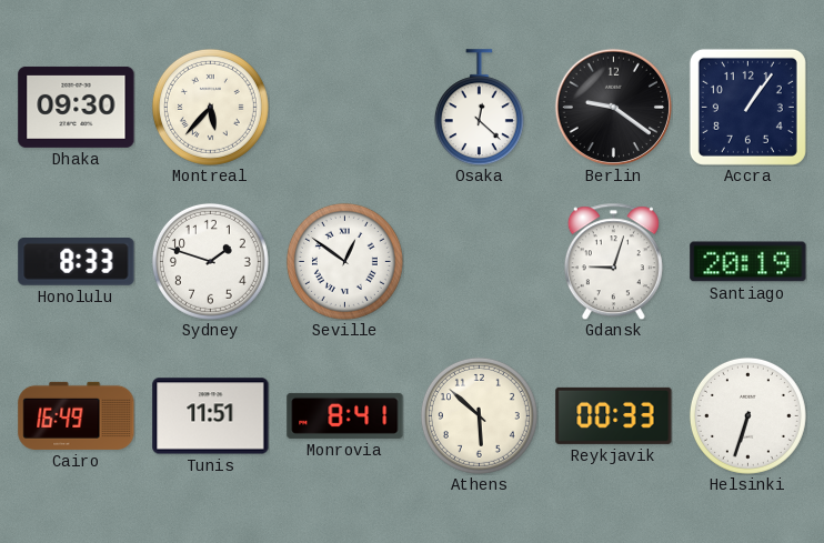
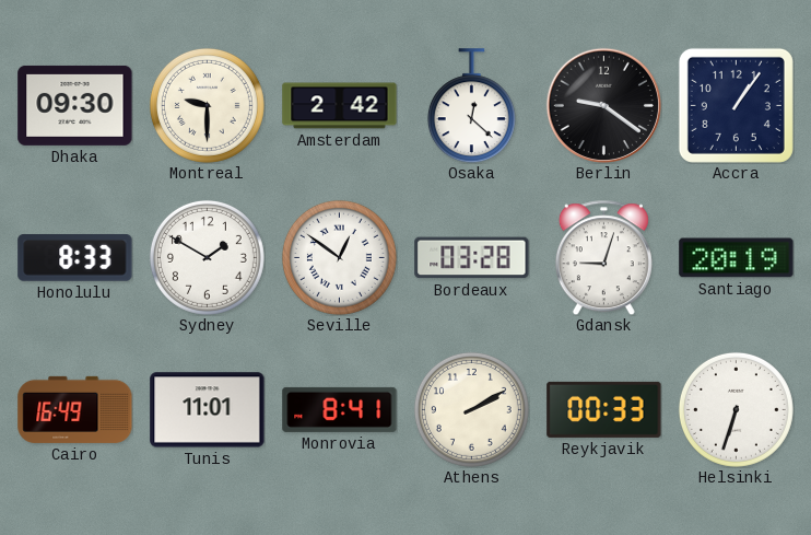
Montreal: 5:37 -> 9:30 (207, 105)
Amsterdam: none -> 2:42 (340, 106)
Sydney: 1:48 -> 1:50 (207, 257)
Bordeaux: none -> 03:28 (472, 258)
Tunis: 11:51 -> 11:01 (208, 410)
Athens: 5:52 -> 2:10 (471, 409)
